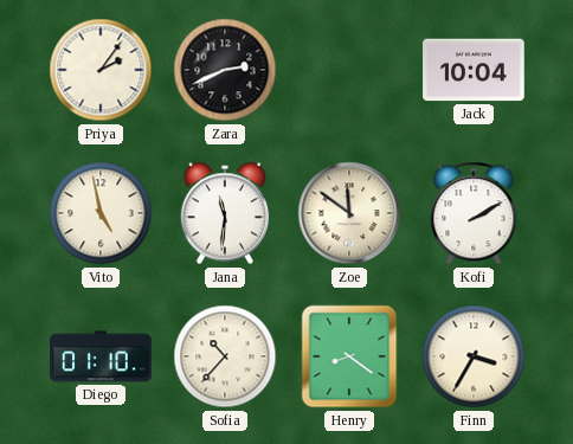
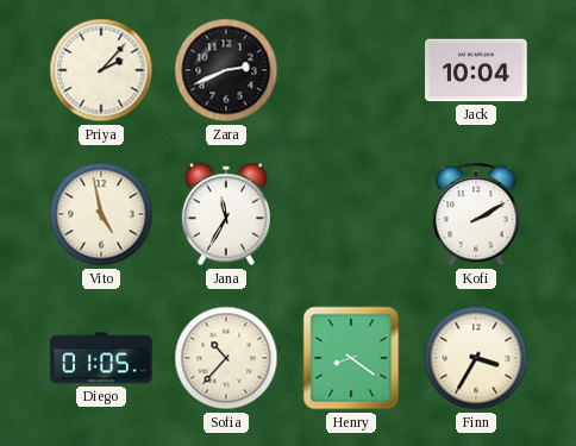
Priya: 2:06 -> 2:07 (101, 70)
Jana: 11:31 -> 11:35 (226, 214)
Zoe: 11:51 -> none (349, 213)
Diego: 01:10 -> 01:05 (101, 358)
